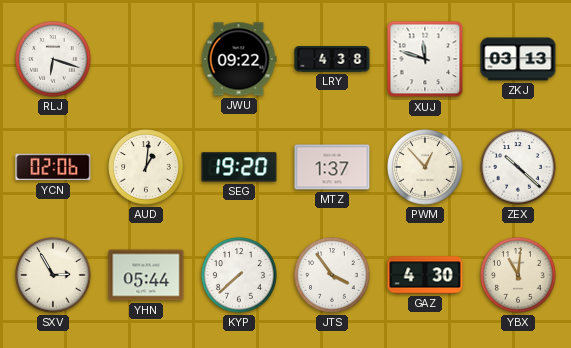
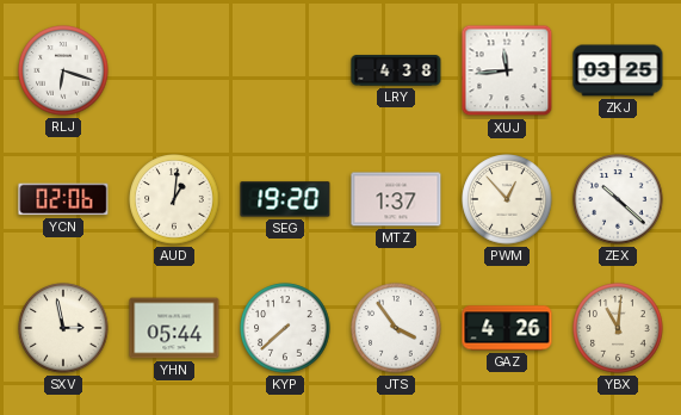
JWU: 09:22 -> none (239, 59)
XUJ: 11:48 -> 11:44 (507, 70)
ZKJ: 03:13 -> 03:25 (618, 70)
SXV: 2:55 -> 2:58 (63, 328)
GAZ: 4:30 -> 4:26 (507, 328)
